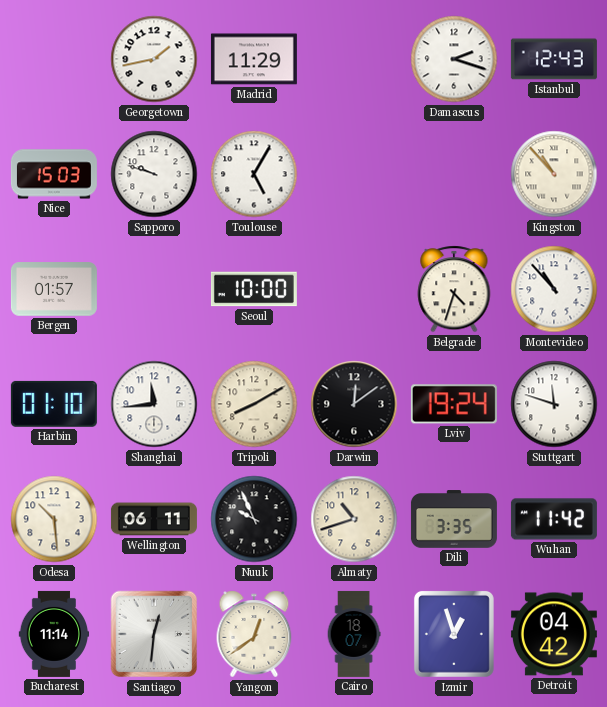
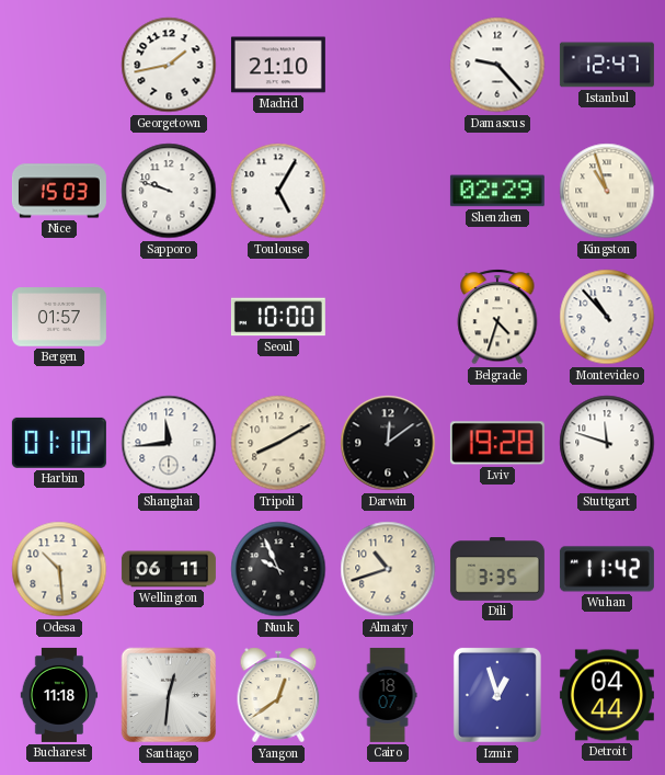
Madrid: 11:29 -> 21:10 (278, 65)
Damascus: 2:18 -> 9:23 (497, 65)
Istanbul: 12:43 -> 12:47 (607, 65)
Shenzhen: none -> 02:29 (497, 191)
Kingston: 10:53 -> 10:57 (607, 191)
Lviv: 19:24 -> 19:28 (497, 443)
Bucharest: 11:14 -> 11:18 (59, 695)
Detroit: 04:42 -> 04:44 (607, 695)
